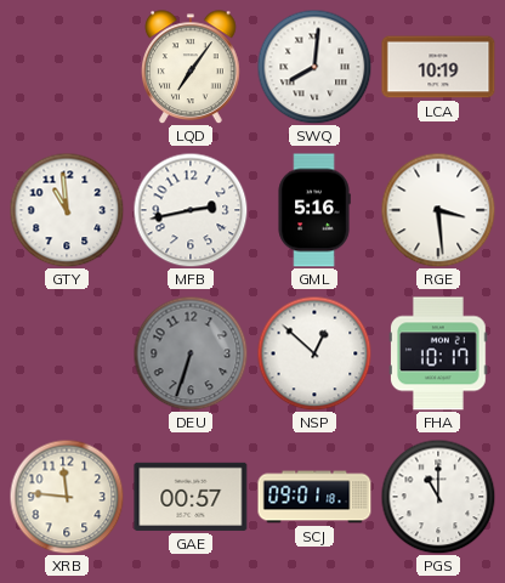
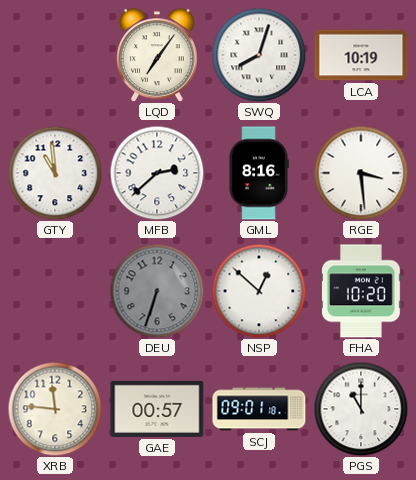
SWQ: 8:01 -> 8:03 (259, 55)
MFB: 2:43 -> 2:38 (157, 173)
GML: 5:16 -> 8:16 (259, 173)
FHA: 10:17 -> 10:20 (361, 291)
